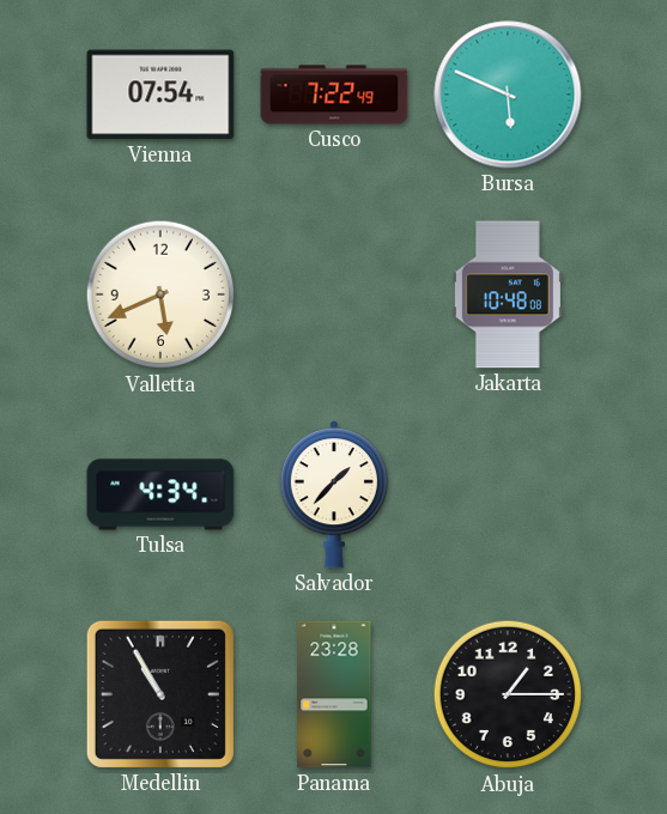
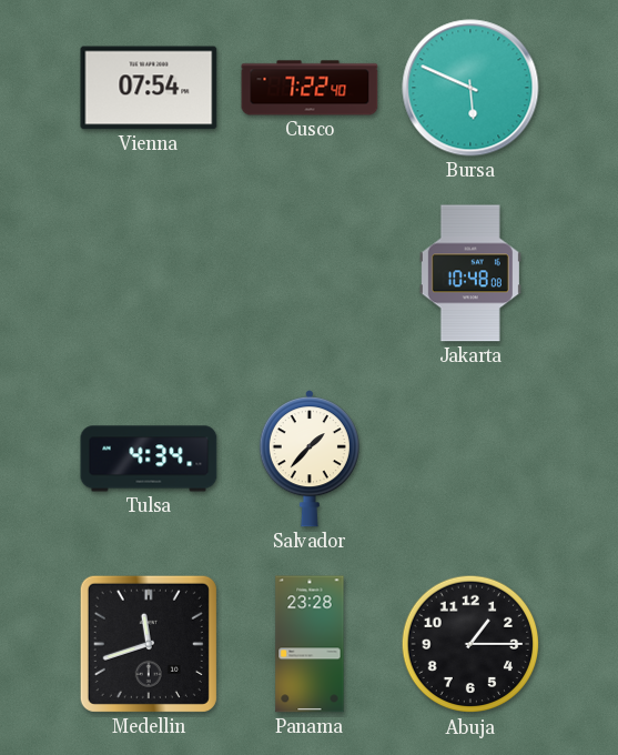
Cusco: 7:22:49 -> 7:22:40 (310, 88)
Valletta: 5:41 -> none (160, 294)
Medellin: 10:55 -> 11:42 (149, 644)
